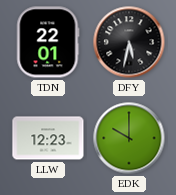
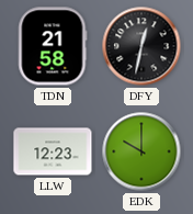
TDN: 22:01 -> 21:58 (53, 46)
DFY: 5:32 -> 12:32 (141, 46)
